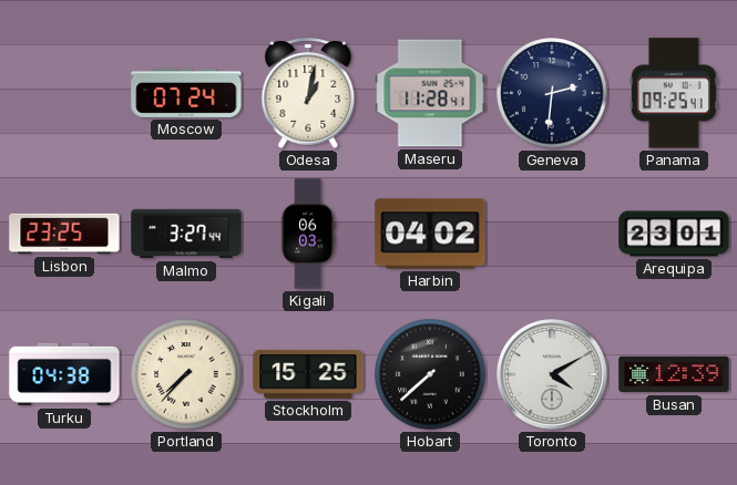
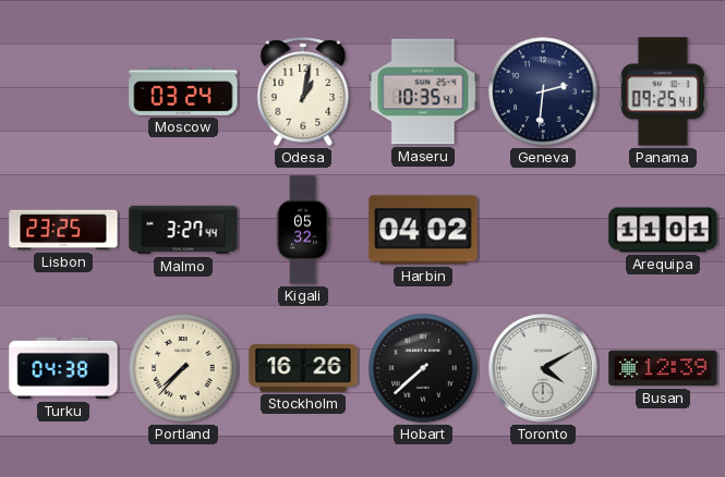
Moscow: 07:24 -> 03:24 (183, 91)
Maseru: 11:28 -> 10:35 (423, 91)
Kigali: 06:03 -> 05:32 (303, 230)
Arequipa: 23:01 -> 11:01 (663, 230)
Stockholm: 15:25 -> 16:26 (303, 368)
